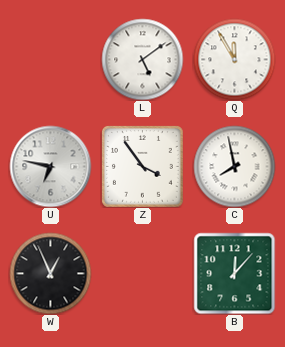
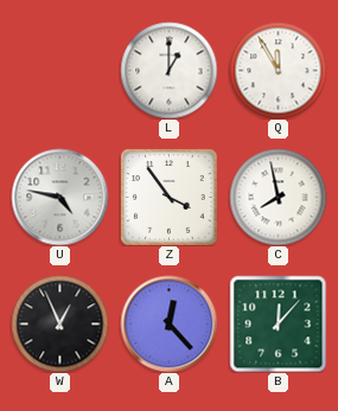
L: 5:09 -> 1:00 (168, 70)
U: 6:47 -> 4:47 (59, 197)
A: none -> 12:23 (168, 323)
